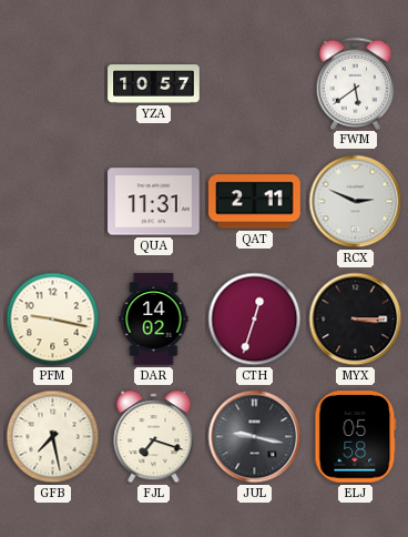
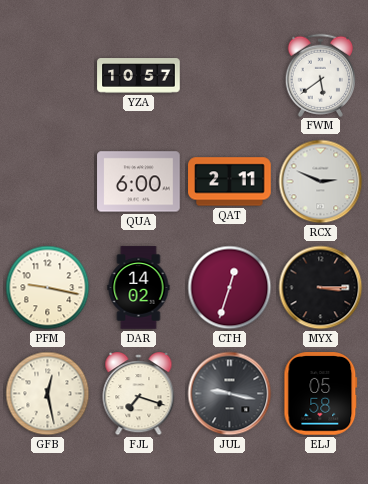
QUA: 11:31 -> 6:00 (139, 182)
GFB: 7:28 -> 12:28 (48, 394)
